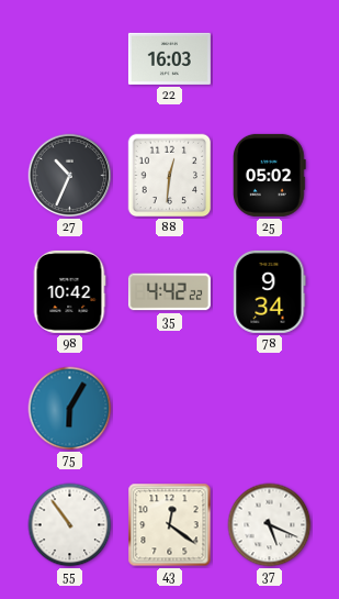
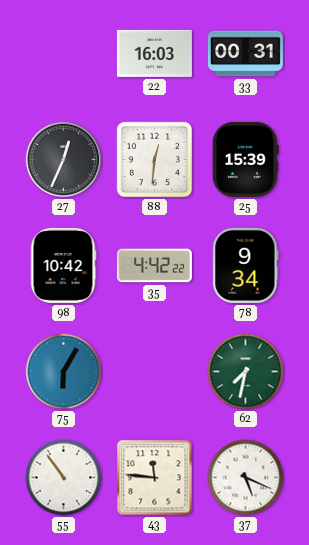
33: none -> 00:31 (245, 54)
27: 10:34 -> 12:34 (64, 160)
25: 05:02 -> 15:39 (245, 159)
62: none -> 7:32 (246, 372)
43: 12:21 -> 11:46 (155, 478)
